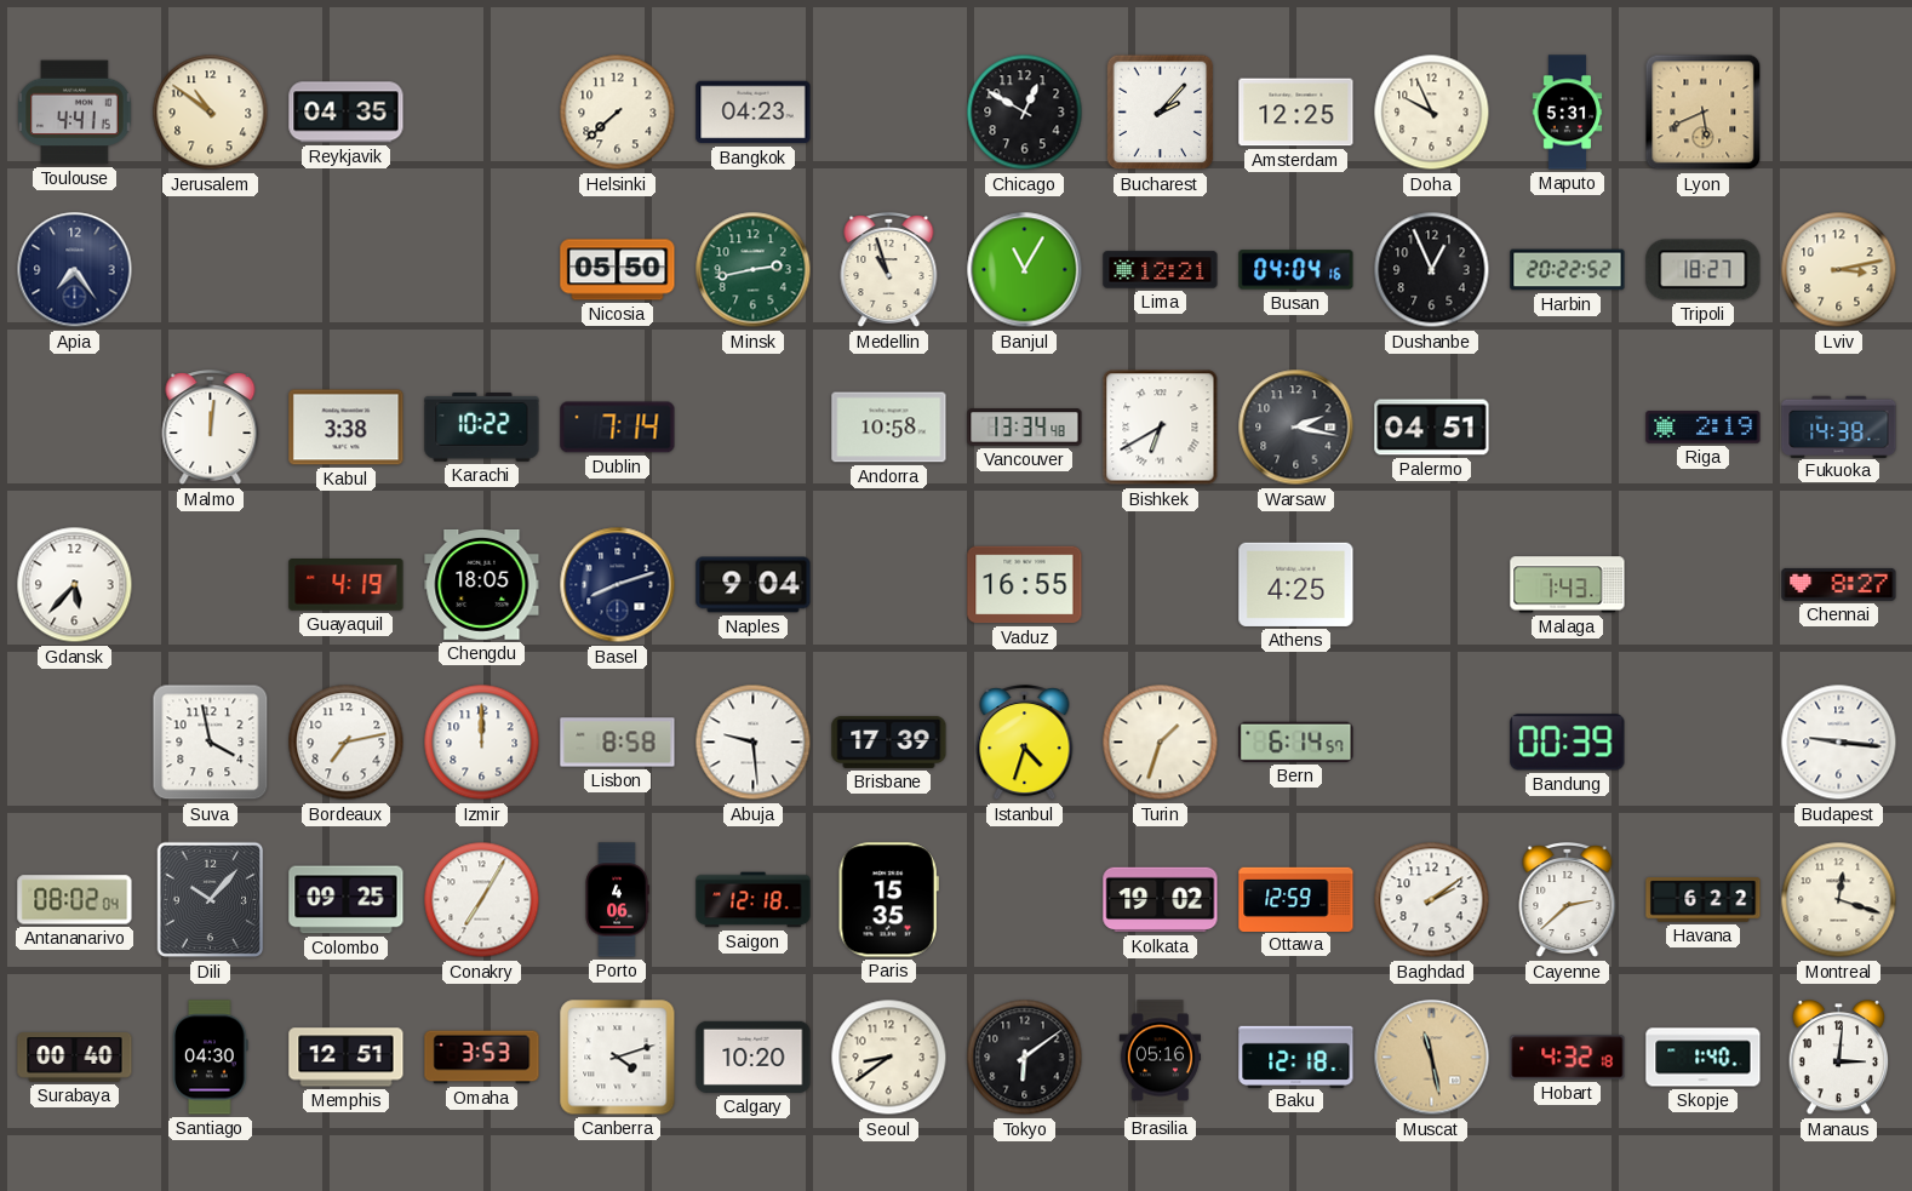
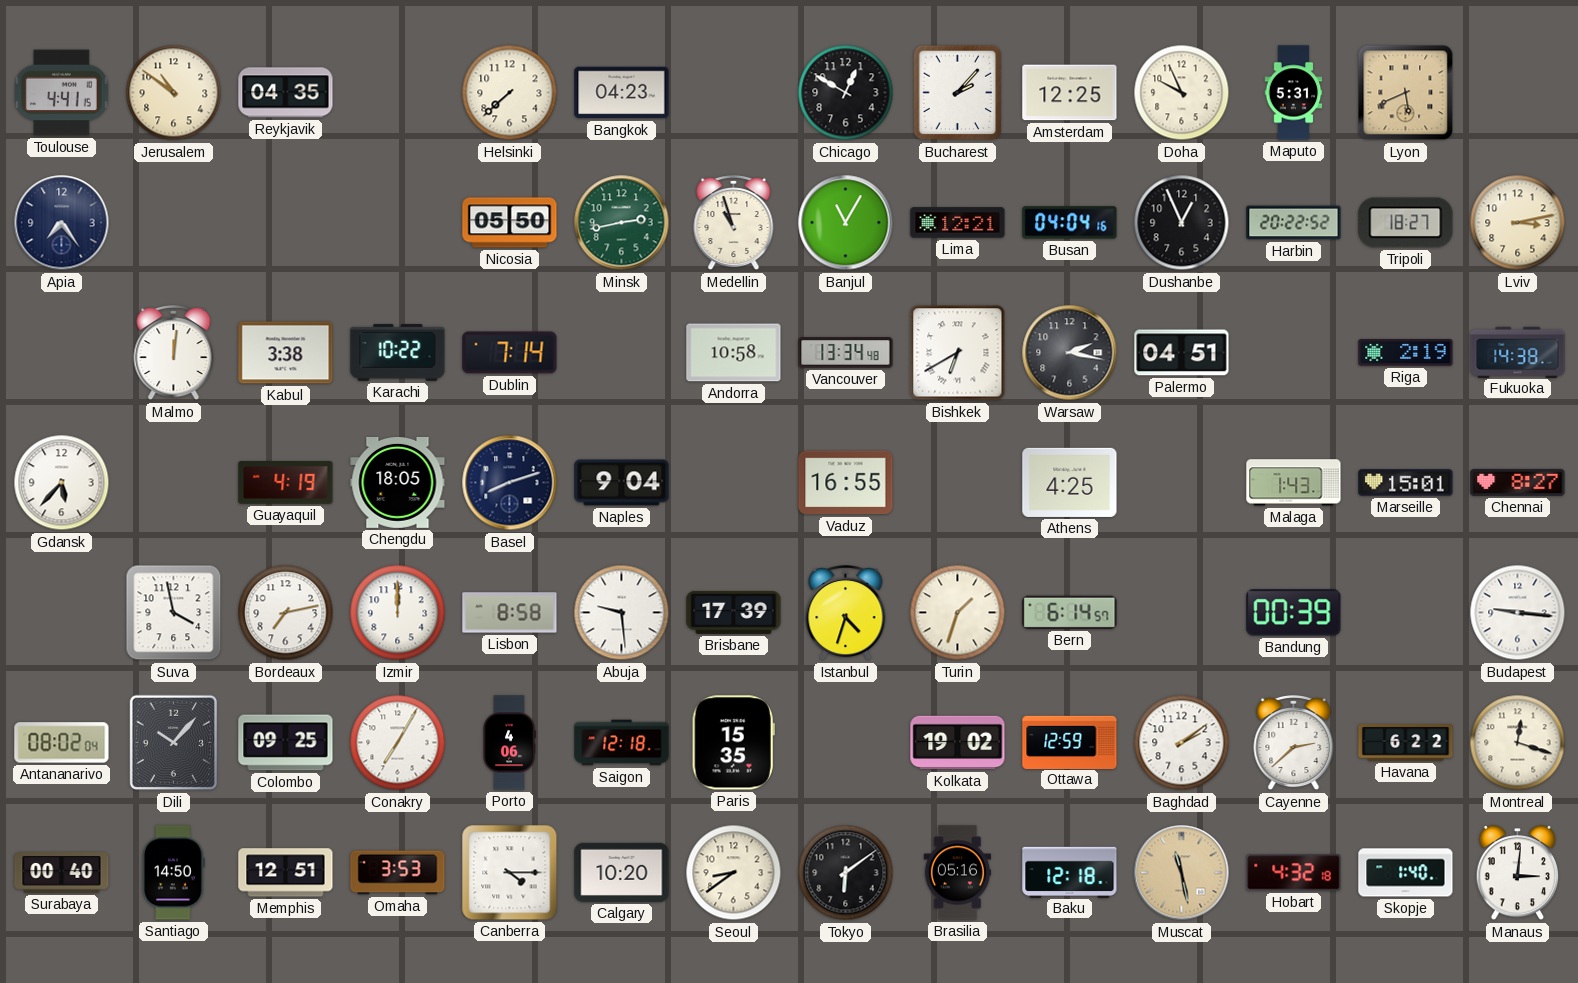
Marseille: none -> 15:01 (1406, 483)
Santiago: 04:30 -> 14:50 (174, 873)
Canberra: 4:12 -> 4:15 (510, 873)
